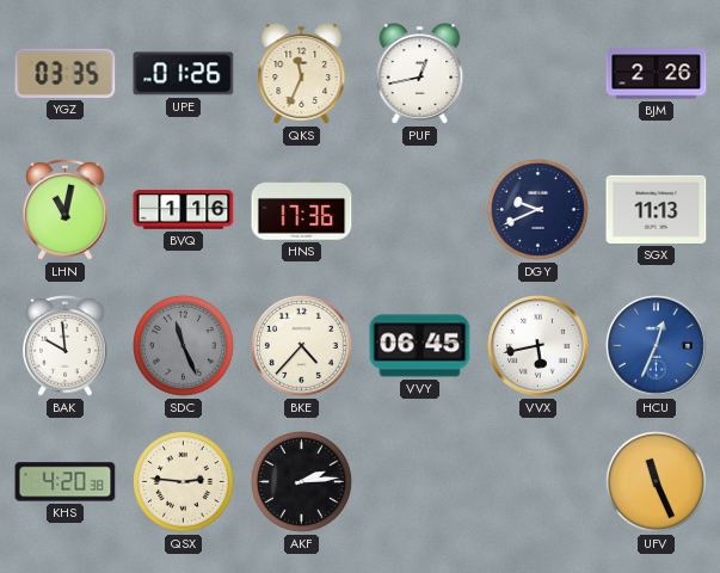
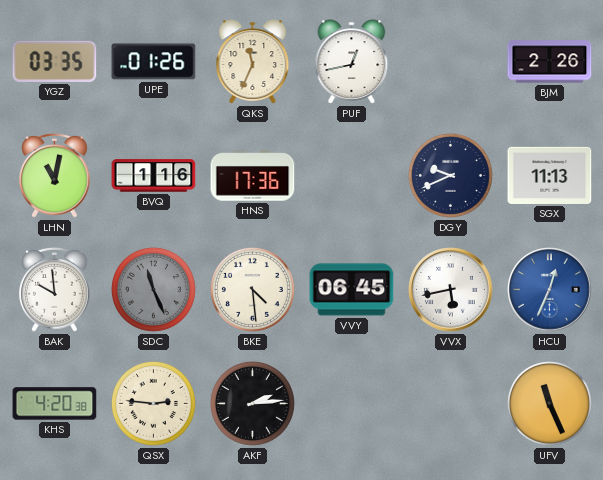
BKE: 4:37 -> 4:29 (252, 289)
